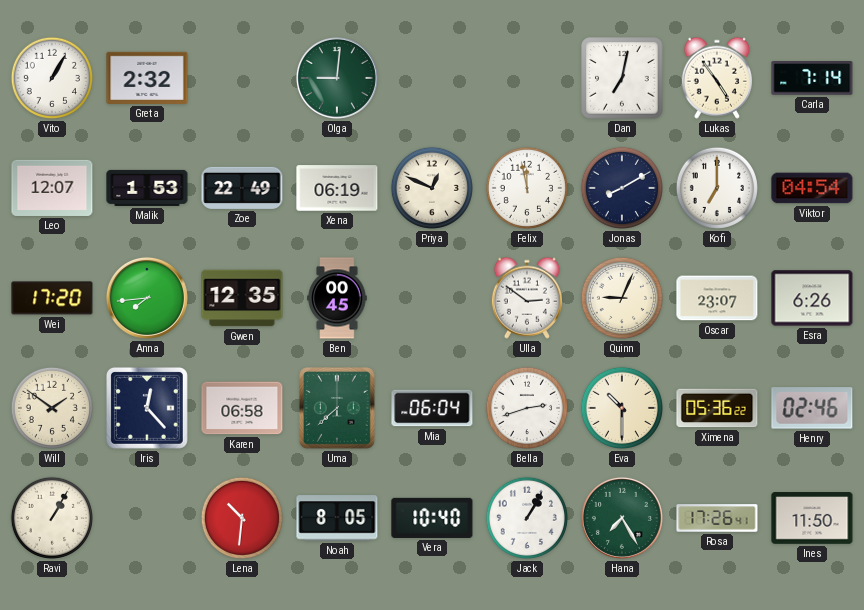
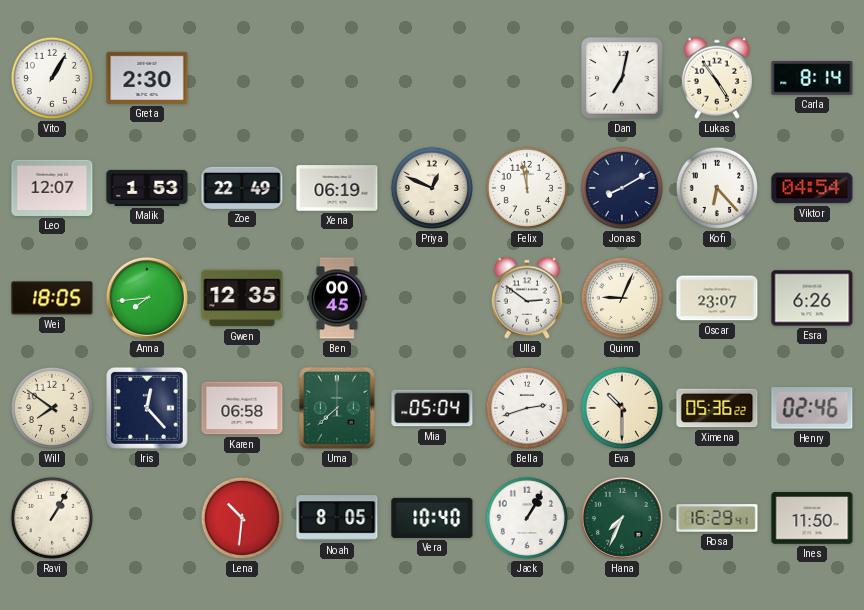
Greta: 2:32 -> 2:30 (147, 78)
Olga: 9:01 -> none (337, 78)
Carla: 7:14 -> 8:14 (812, 79)
Kofi: 7:00 -> 6:23 (717, 188)
Wei: 17:20 -> 18:05 (52, 298)
Will: 1:51 -> 7:51 (52, 408)
Mia: 06:04 -> 05:04 (432, 408)
Hana: 7:25 -> 7:34 (622, 518)
Rosa: 17:26 -> 16:29 (717, 518)
